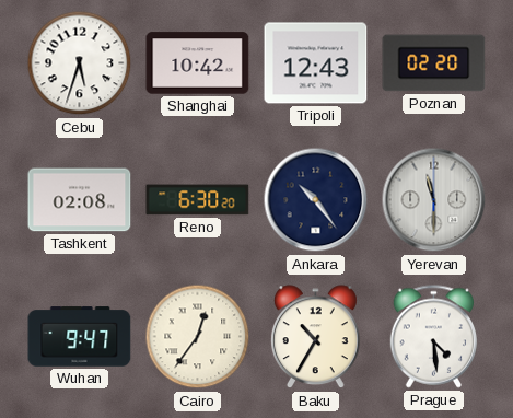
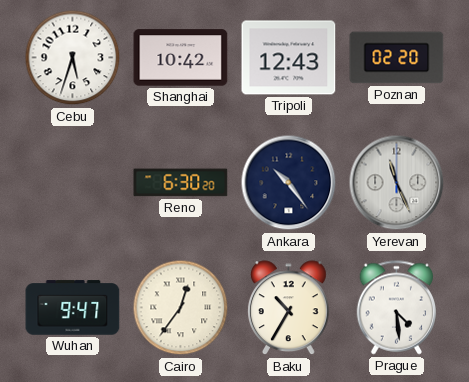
Tashkent: 02:08 -> none (80, 200)
Yerevan: 11:30 -> 11:26 (397, 183)
